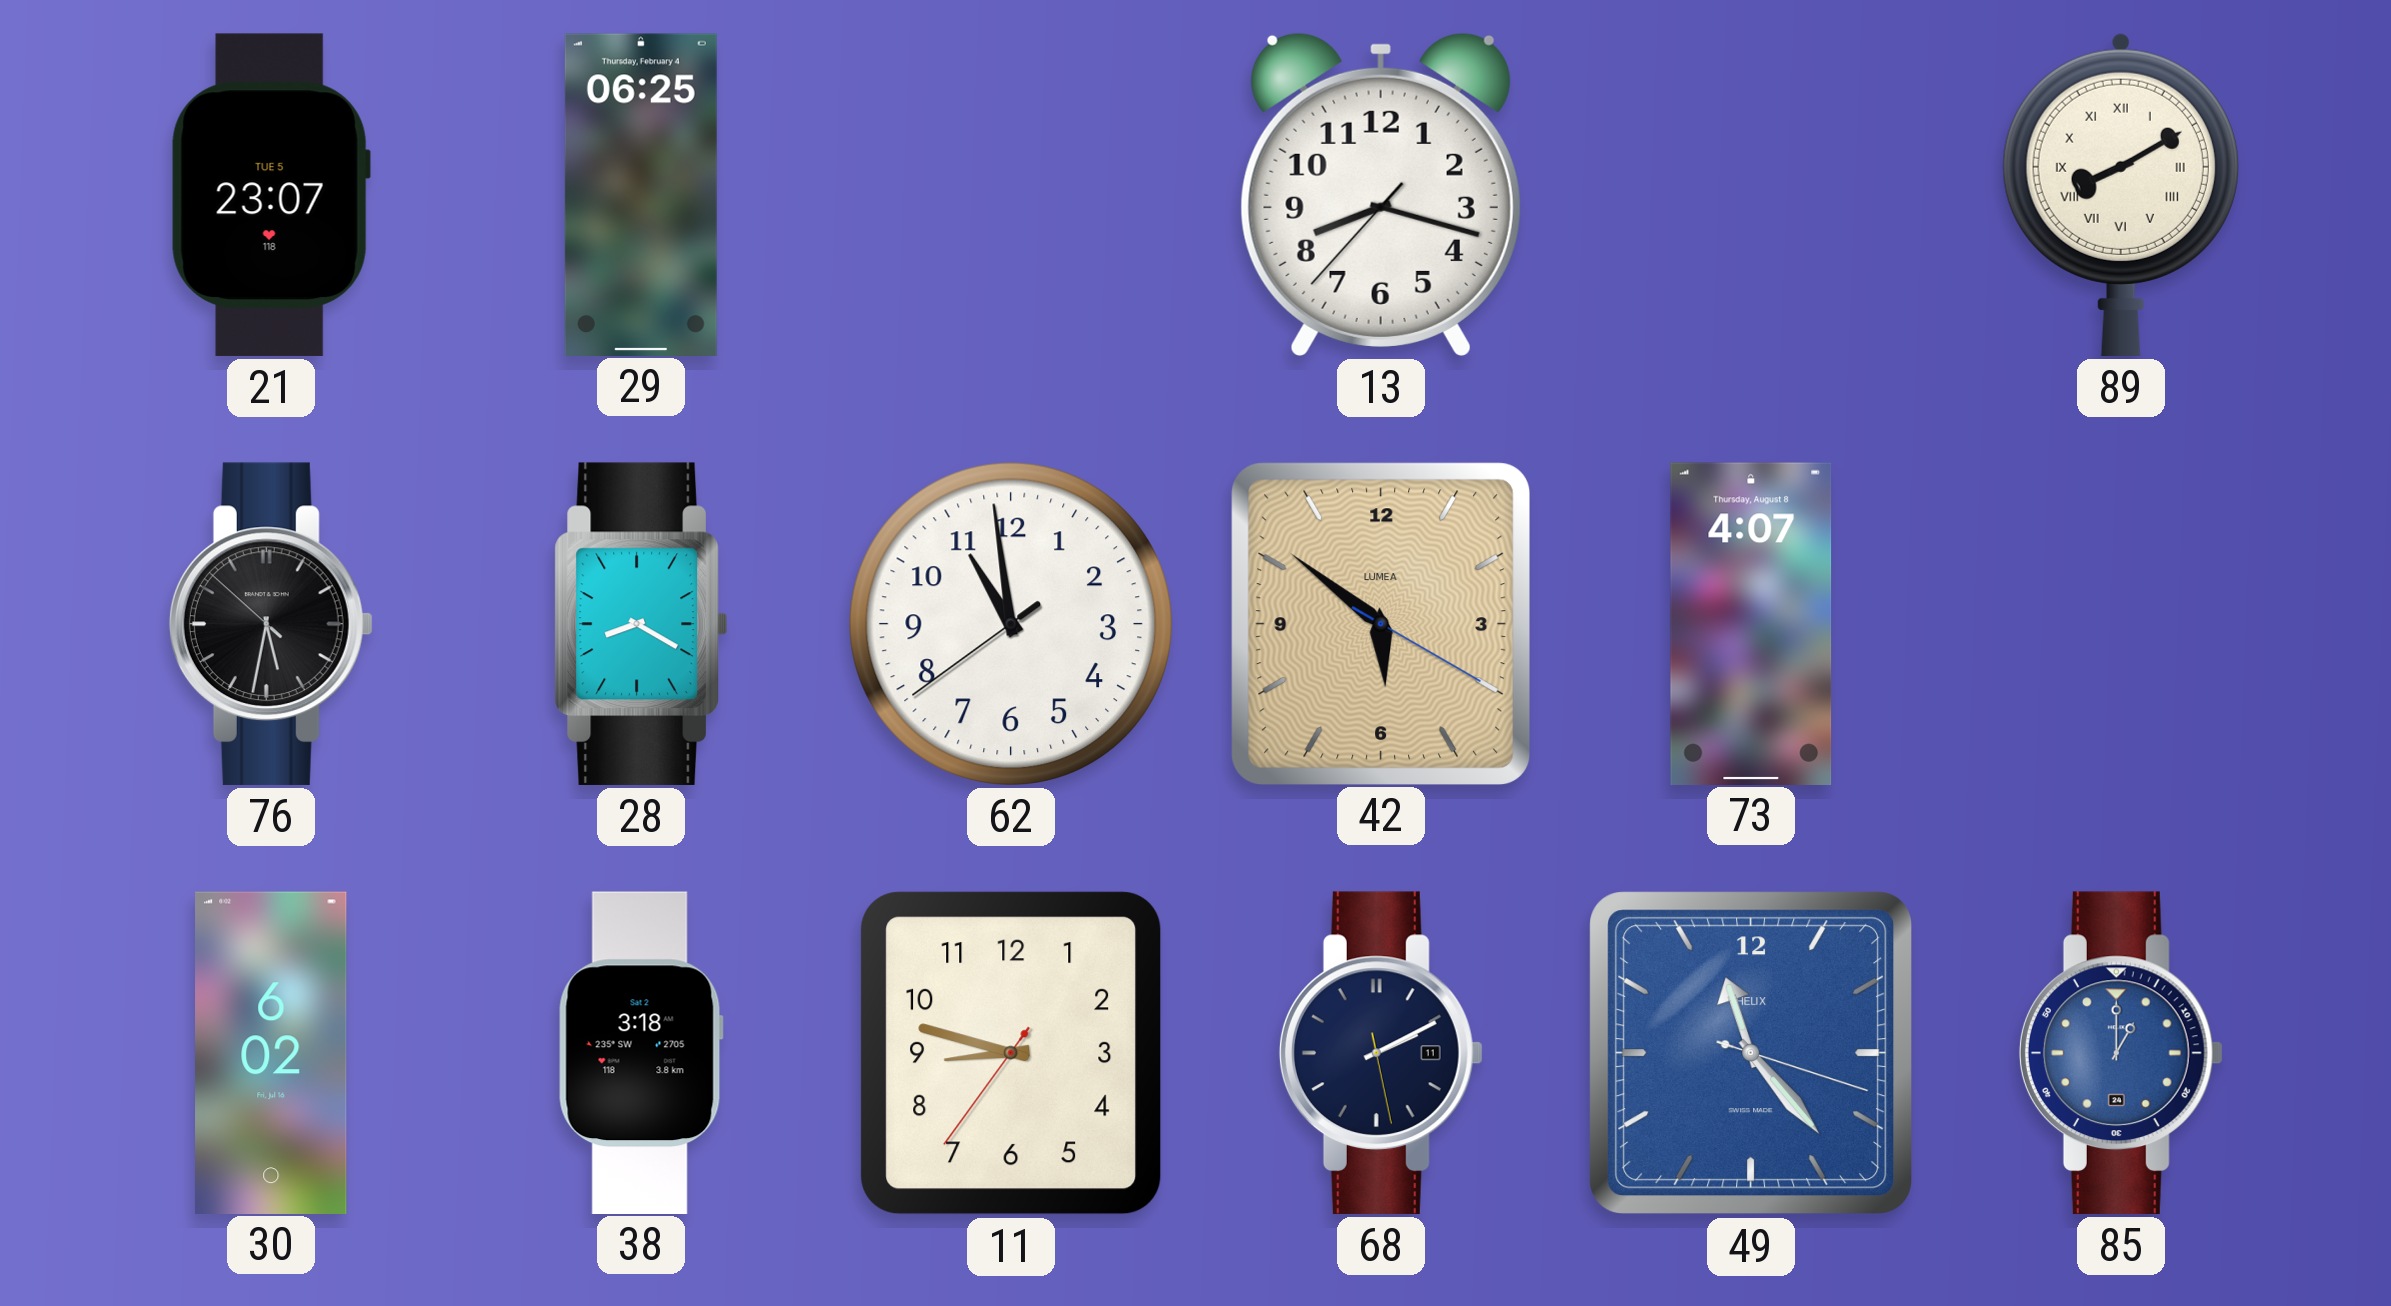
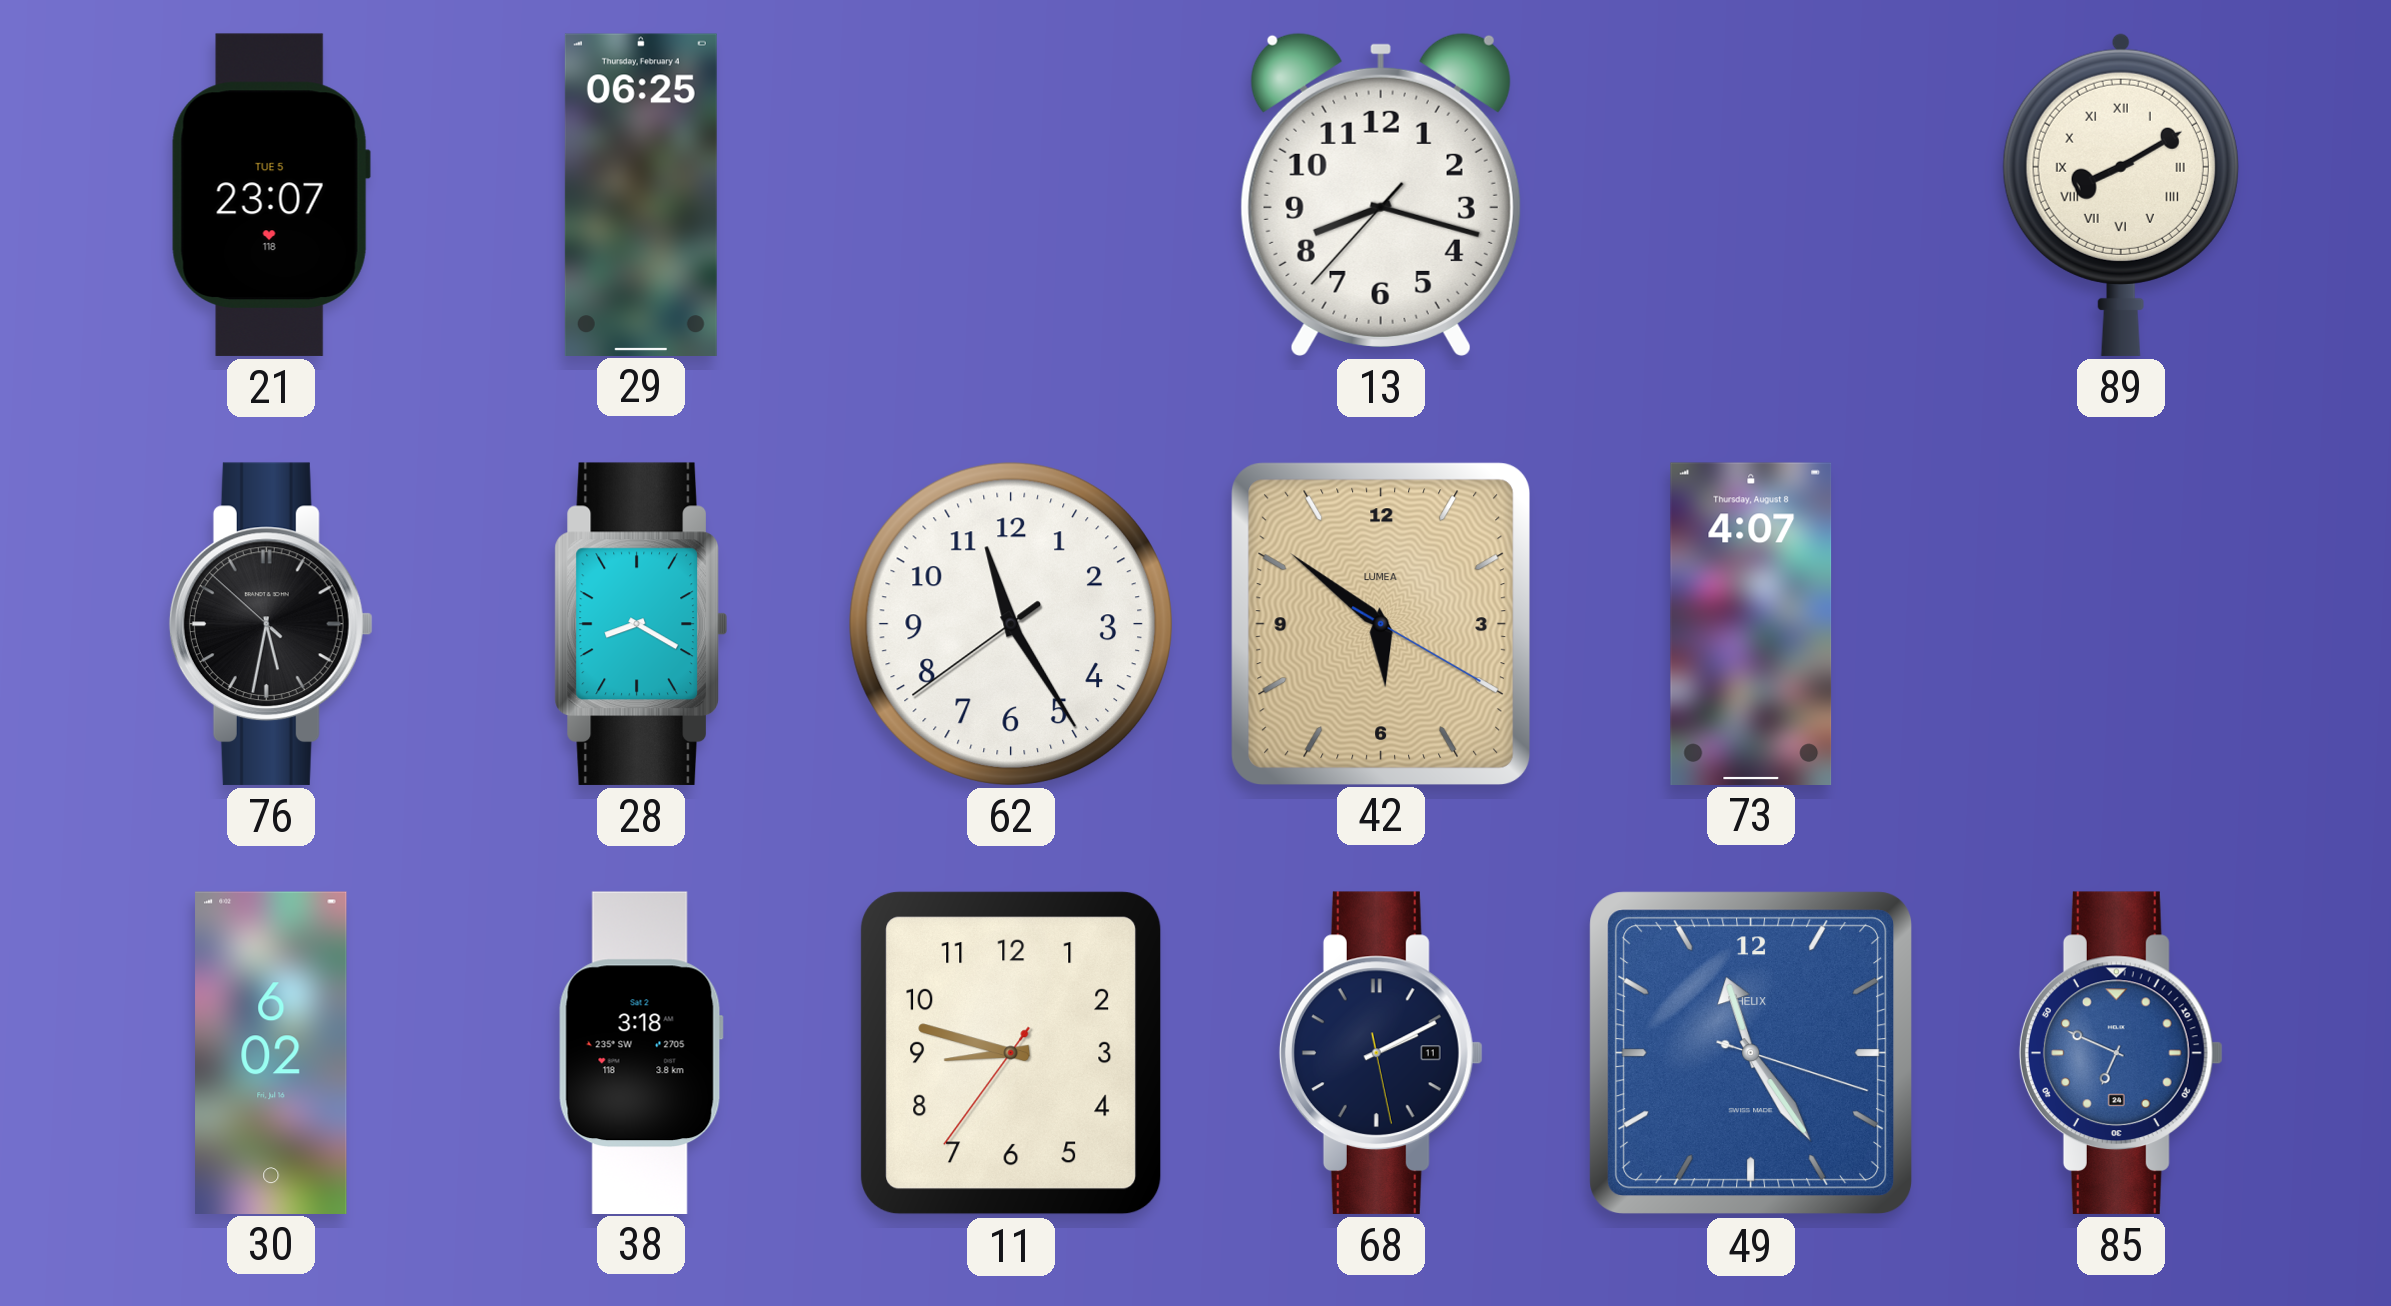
62: 10:58 -> 11:24 (1011, 624)
49: 11:23 -> 11:24 (1751, 1053)
85: 1:00 -> 6:49 (2121, 1053)
